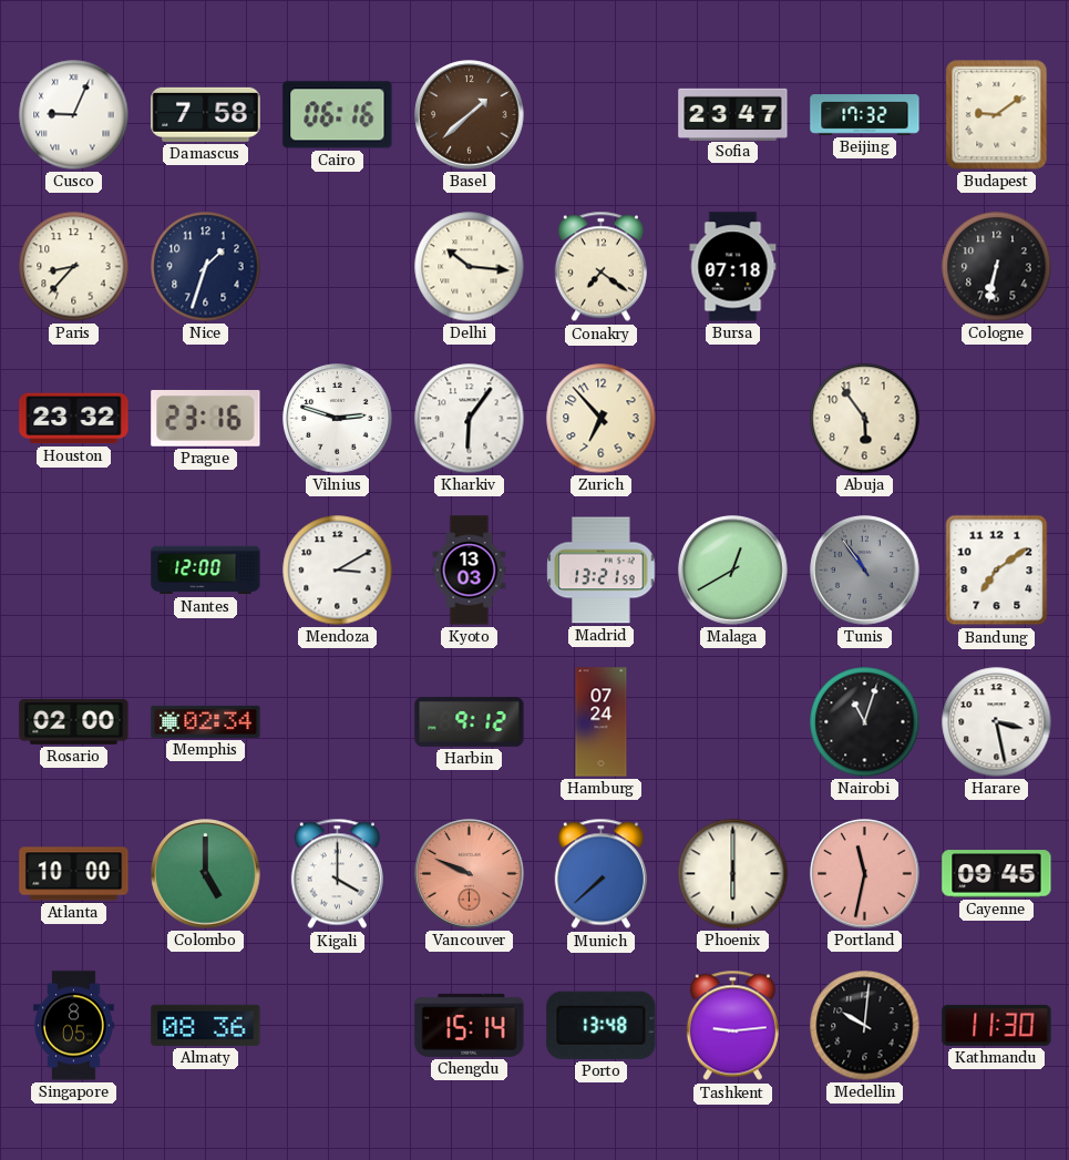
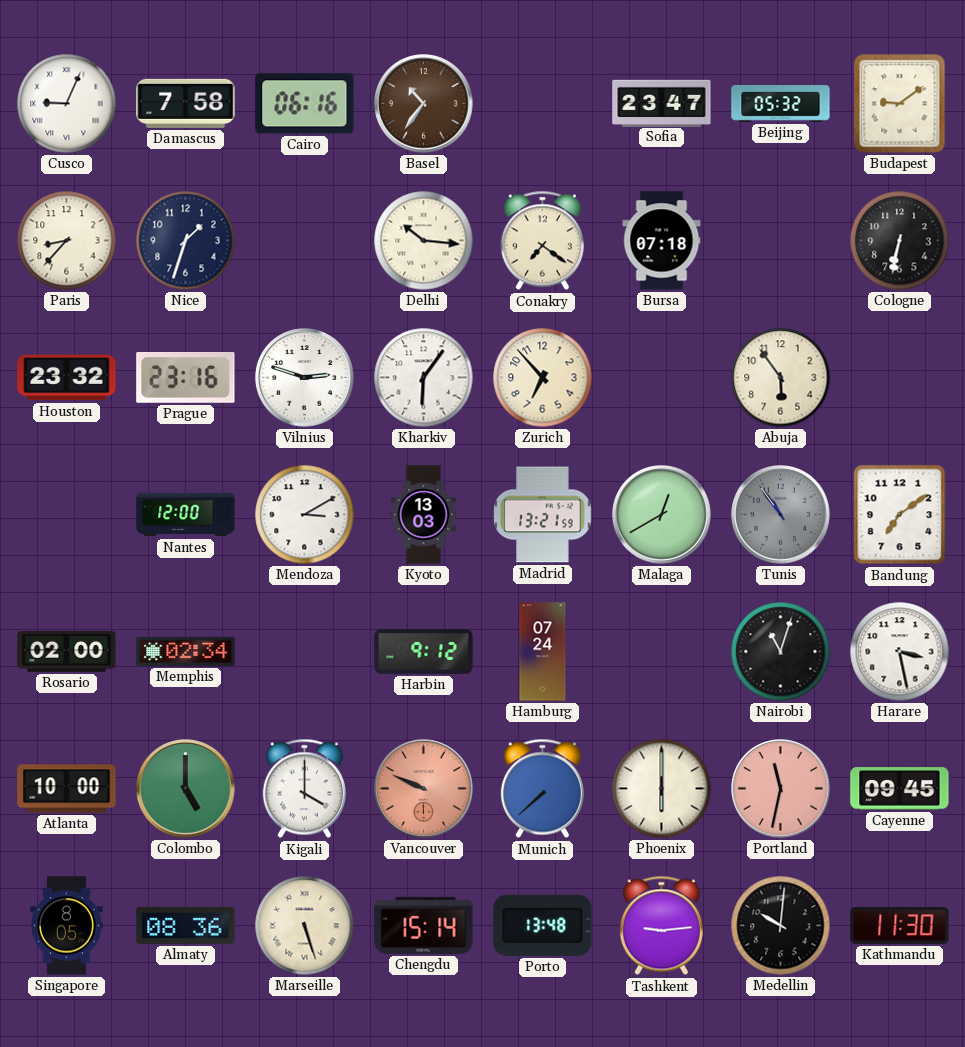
Basel: 1:38 -> 10:36 (424, 104)
Beijing: 17:32 -> 05:32 (781, 104)
Marseille: none -> 5:27 (305, 926)
